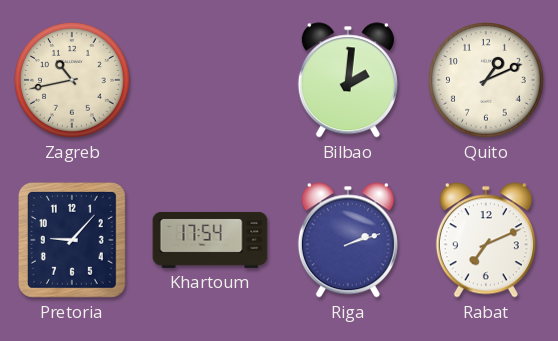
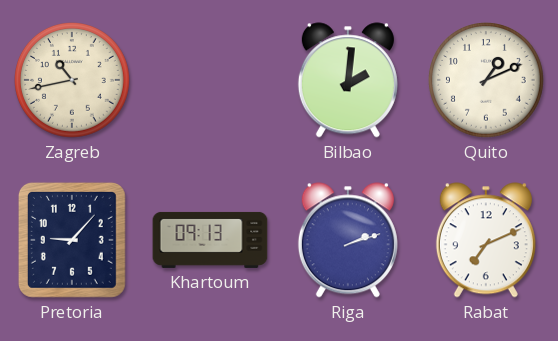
Khartoum: 17:54 -> 09:13 (210, 240)
